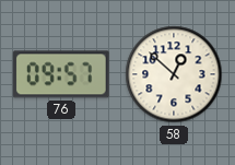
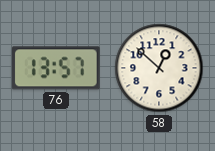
76: 09:57 -> 13:57 (56, 68)
